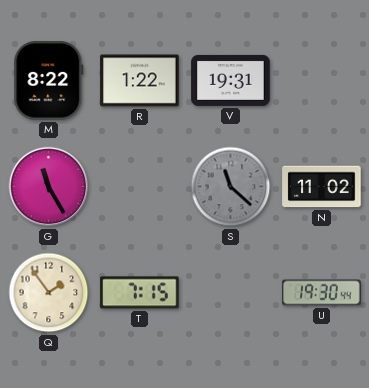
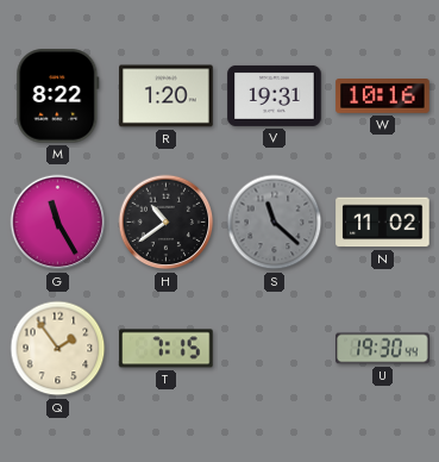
R: 1:22 -> 1:20 (167, 96)
W: none -> 10:16 (383, 96)
H: none -> 10:39 (167, 223)
